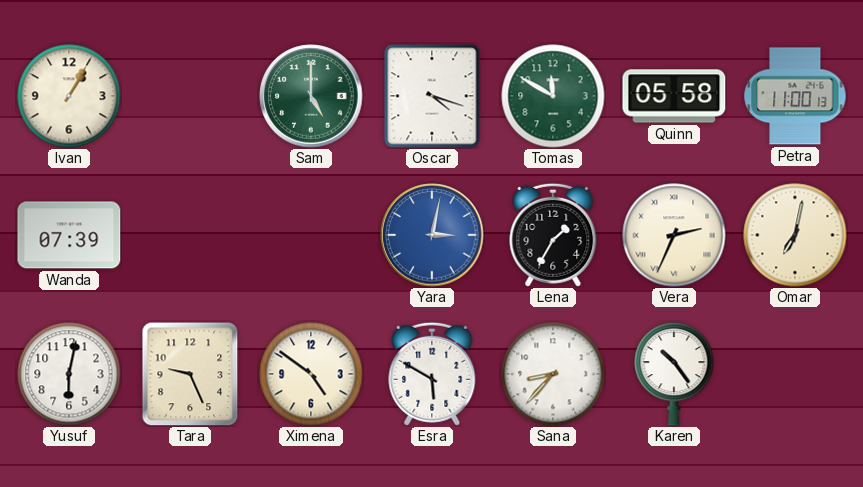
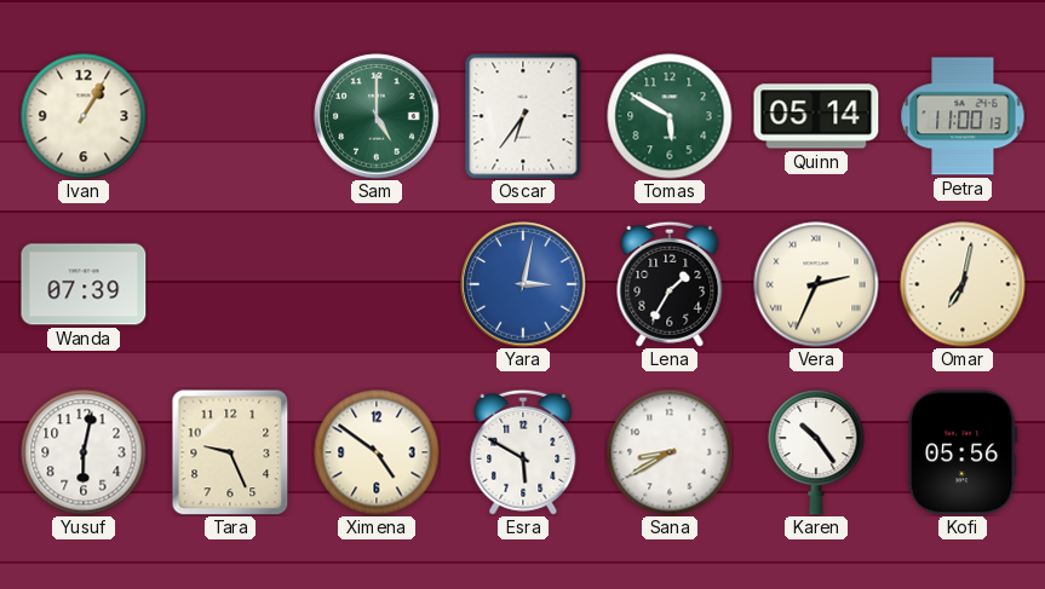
Oscar: 4:18 -> 6:36 (523, 116)
Tomas: 11:50 -> 5:50 (670, 116)
Quinn: 05:58 -> 05:14 (816, 116)
Sana: 8:37 -> 8:40 (670, 452)
Kofi: none -> 05:56 (964, 452)
